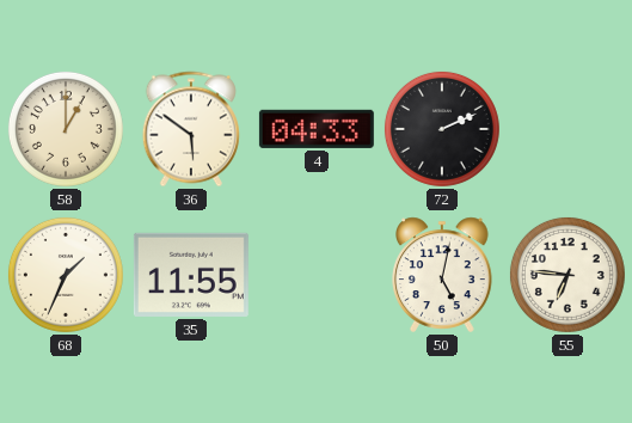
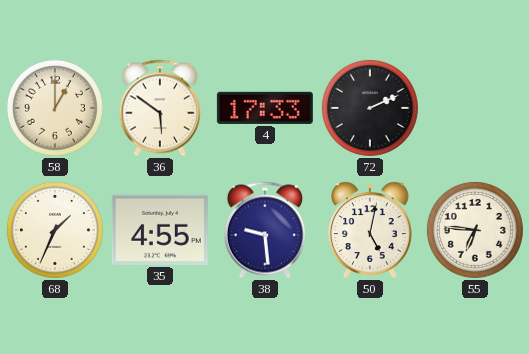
4: 04:33 -> 17:33 (265, 108)
35: 11:55 -> 4:55 (160, 230)
38: none -> 9:29 (265, 230)
